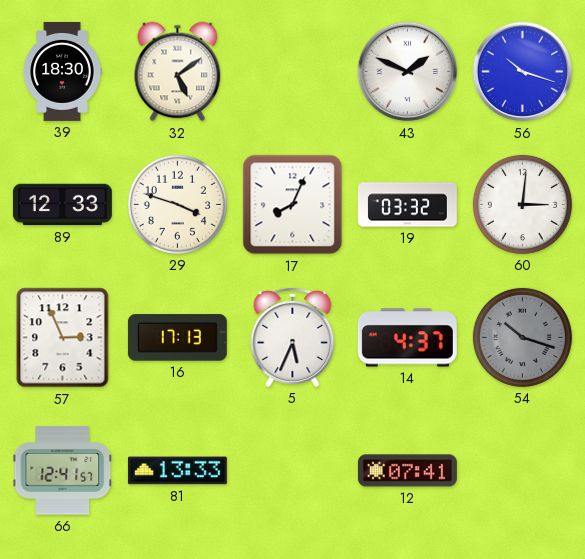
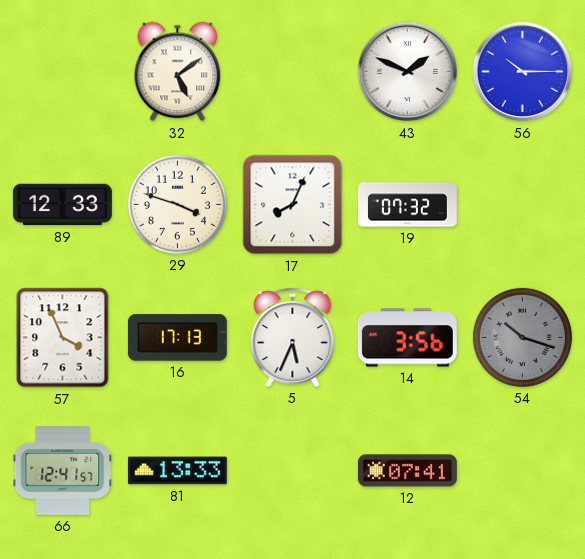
39: 18:30 -> none (62, 71)
56: 10:18 -> 10:15 (523, 72)
19: 03:32 -> 07:32 (407, 205)
60: 3:01 -> none (522, 204)
57: 2:56 -> 3:56 (63, 338)
14: 4:37 -> 3:56 (407, 338)
